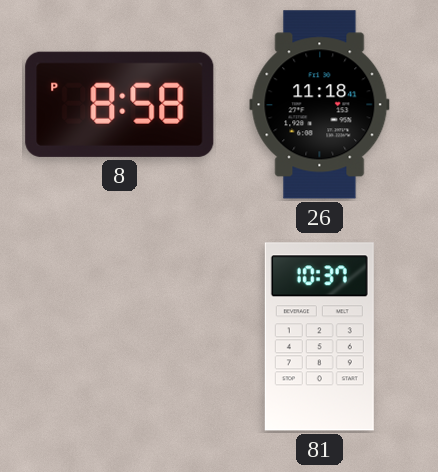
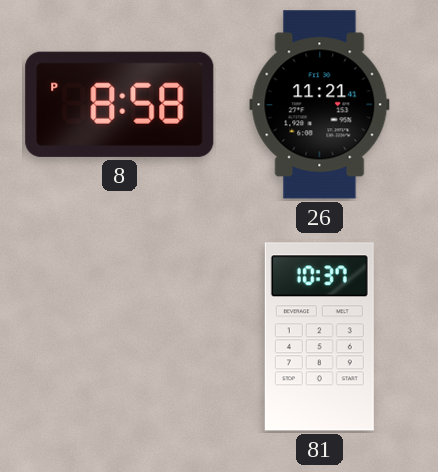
26: 11:18 -> 11:21 (320, 105)
